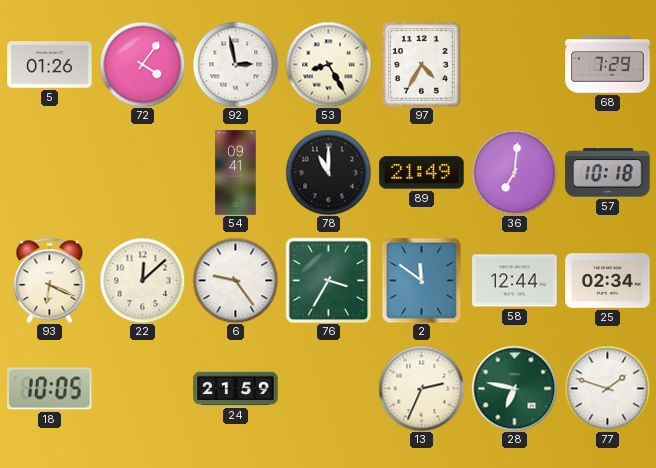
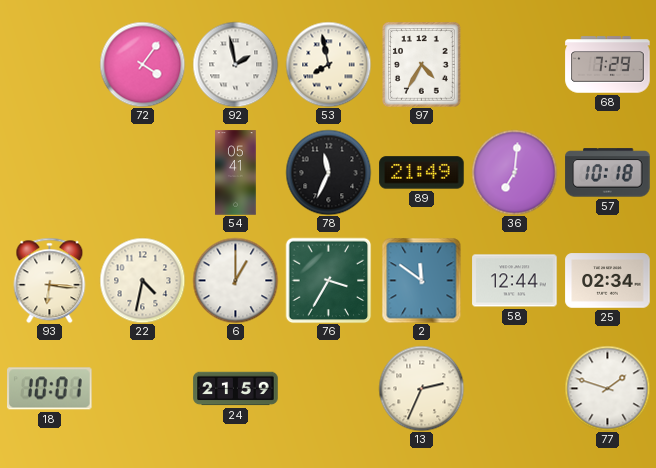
5: 01:26 -> none (50, 65)
92: 2:58 -> 1:58 (235, 64)
53: 8:25 -> 7:58 (328, 64)
54: 09:41 -> 05:41 (236, 173)
78: 11:00 -> 11:34 (328, 172)
93: 6:19 -> 6:16 (50, 280)
22: 12:08 -> 4:32 (142, 280)
6: 9:24 -> 1:00 (235, 280)
18: 10:05 -> 10:01 (50, 389)
28: 6:47 -> none (514, 388)
